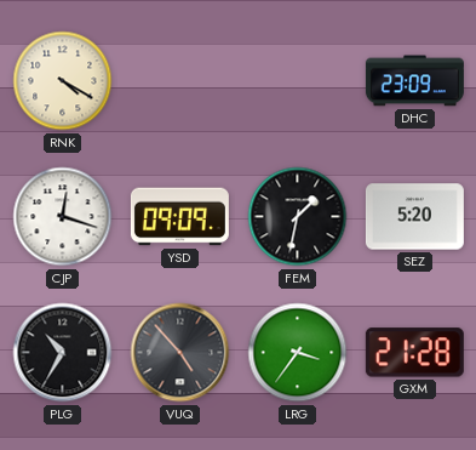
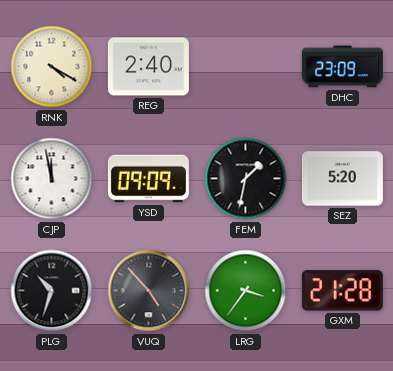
REG: none -> 2:40 (148, 67)
CJP: 12:18 -> 11:58 (52, 179)
PLG: 10:35 -> 10:33 (52, 291)
